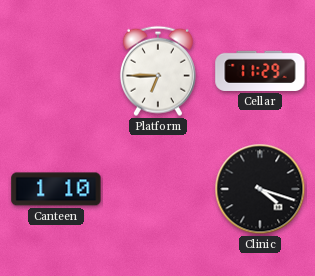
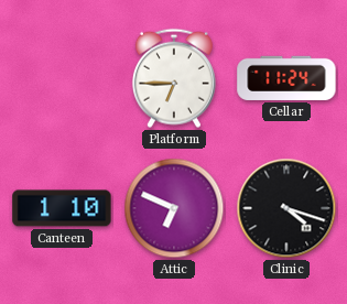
Cellar: 11:29 -> 11:24 (286, 78)
Attic: none -> 6:49 (174, 208)
